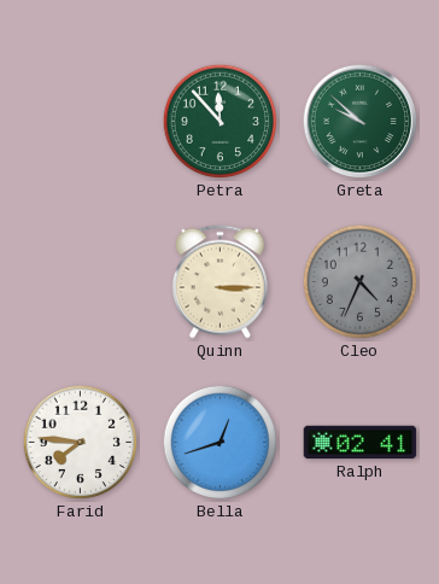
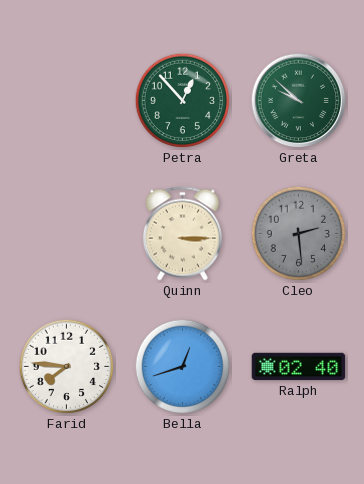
Petra: 11:53 -> 12:53 (183, 101)
Cleo: 4:34 -> 2:29 (299, 234)
Ralph: 02:41 -> 02:40 (299, 367)
